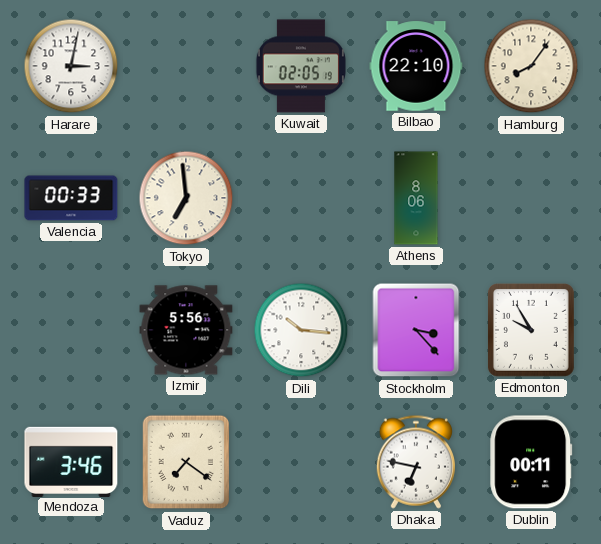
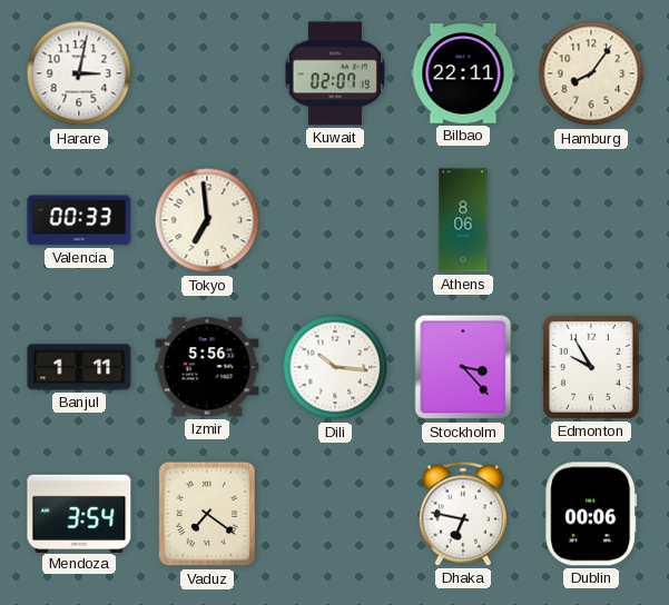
Kuwait: 02:05 -> 02:07 (335, 73)
Bilbao: 22:10 -> 22:11 (463, 73)
Banjul: none -> 1:11 (79, 367)
Mendoza: 3:46 -> 3:54 (79, 513)
Dublin: 00:11 -> 00:06 (591, 514)
